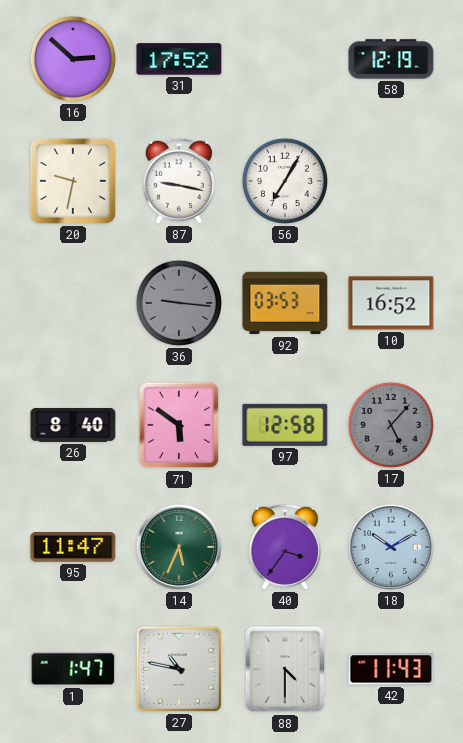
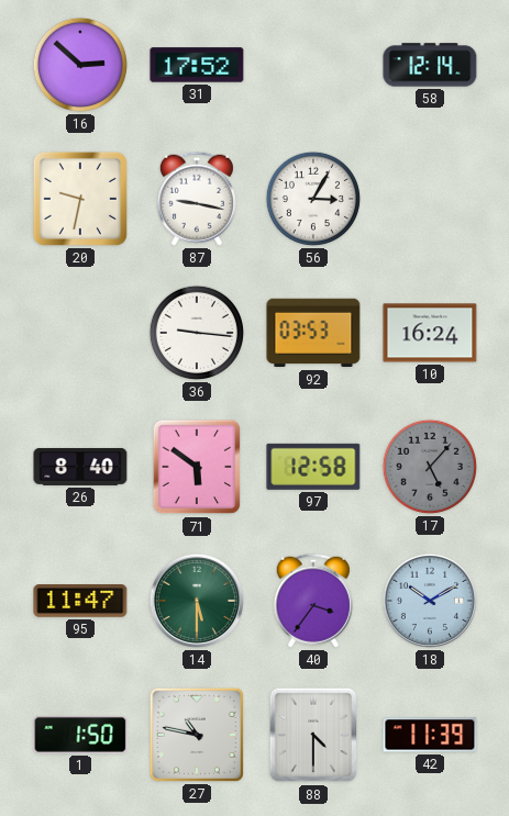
58: 12:19 -> 12:14 (430, 65)
56: 7:05 -> 3:05 (313, 199)
36 dial: grey -> white (197, 333)
10: 16:52 -> 16:24 (430, 333)
14: 5:34 -> 5:30 (197, 601)
1: 1:47 -> 1:50 (80, 735)
42: 11:43 -> 11:39 (430, 735)
